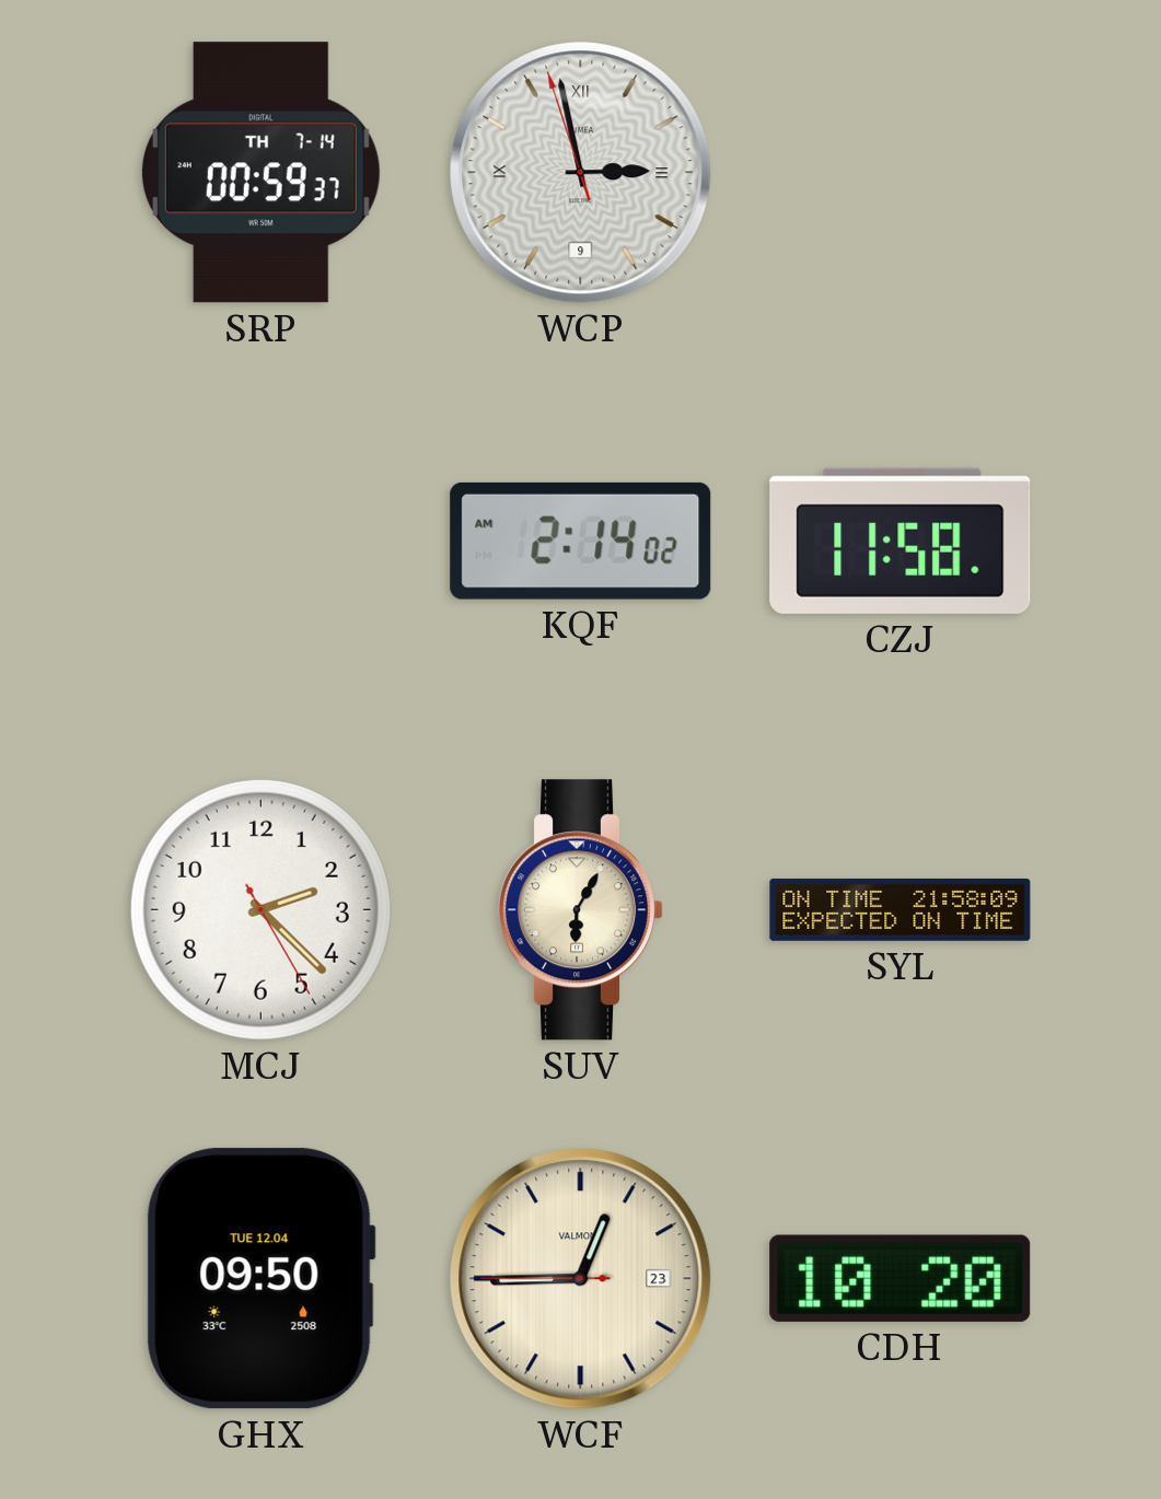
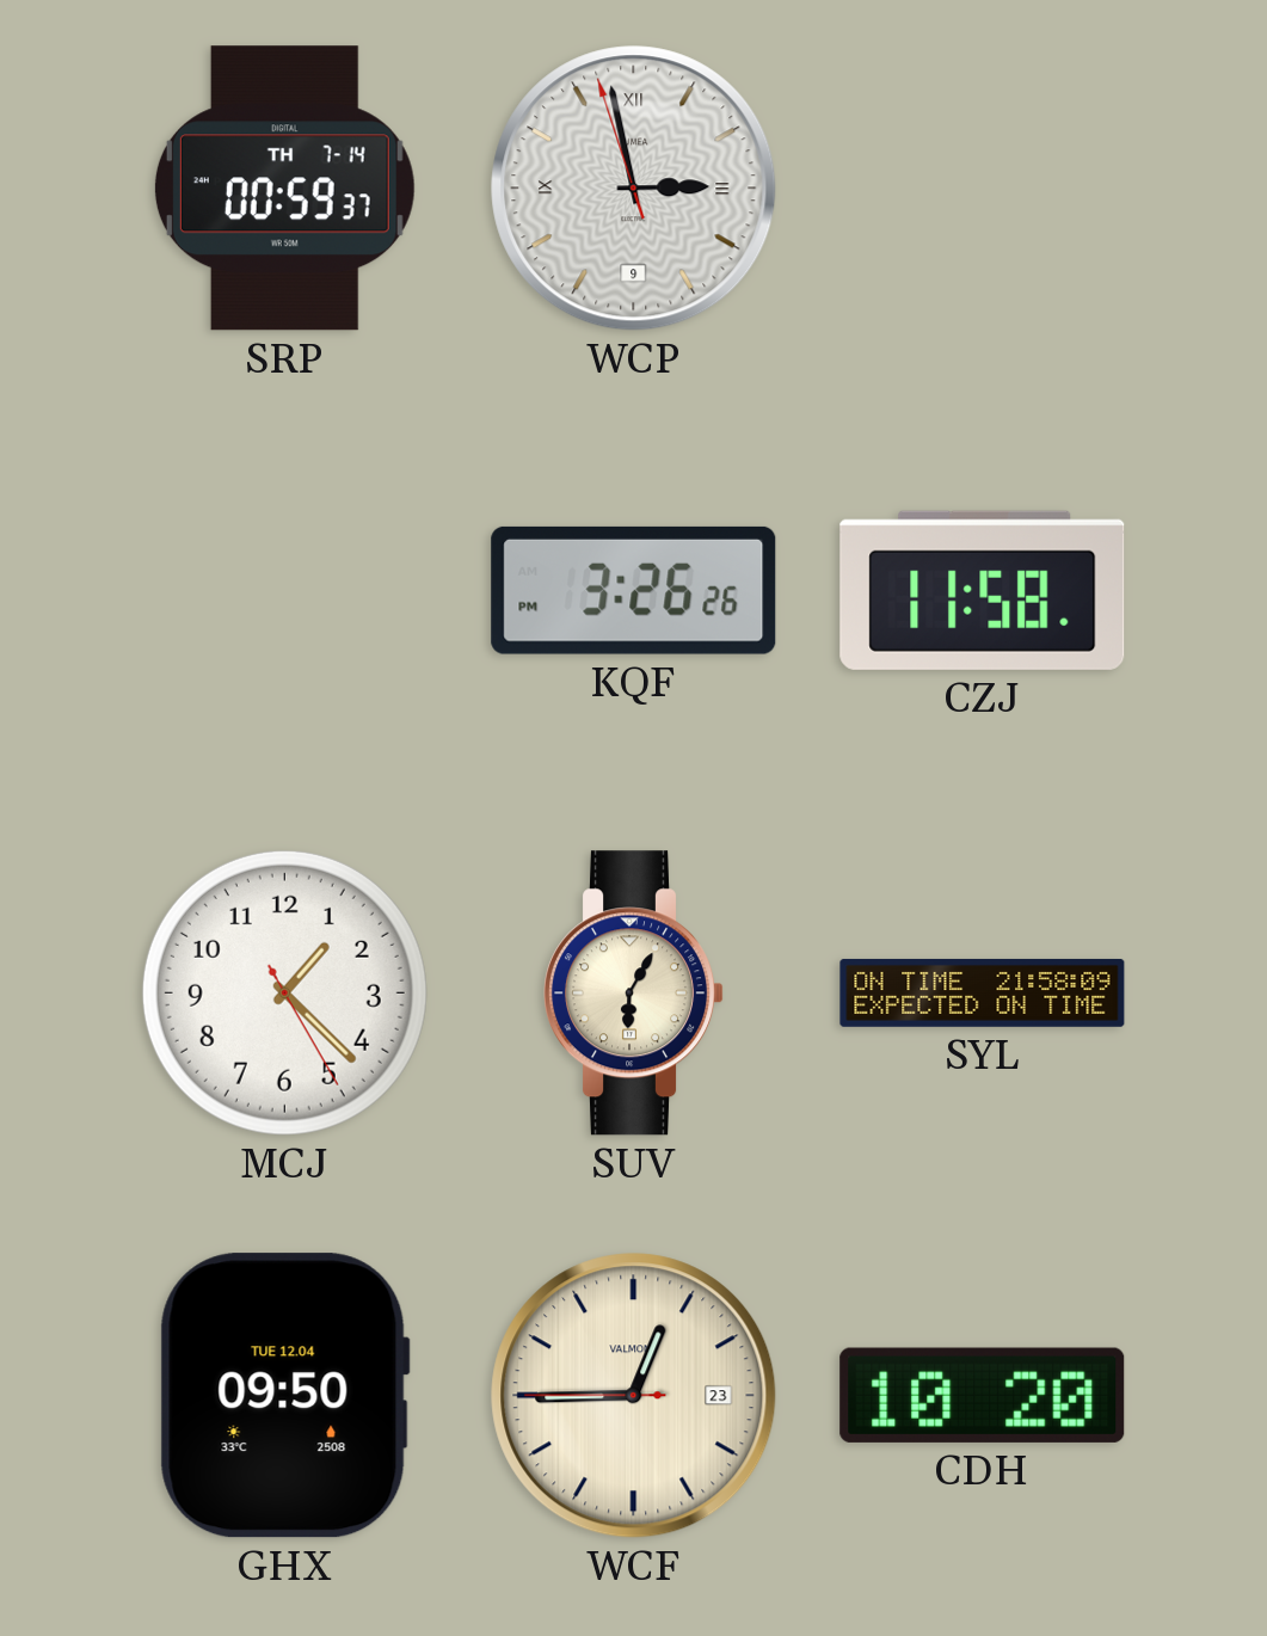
KQF: 2:14 -> 3:26 (634, 590)
MCJ: 2:22 -> 1:22 (284, 992)
